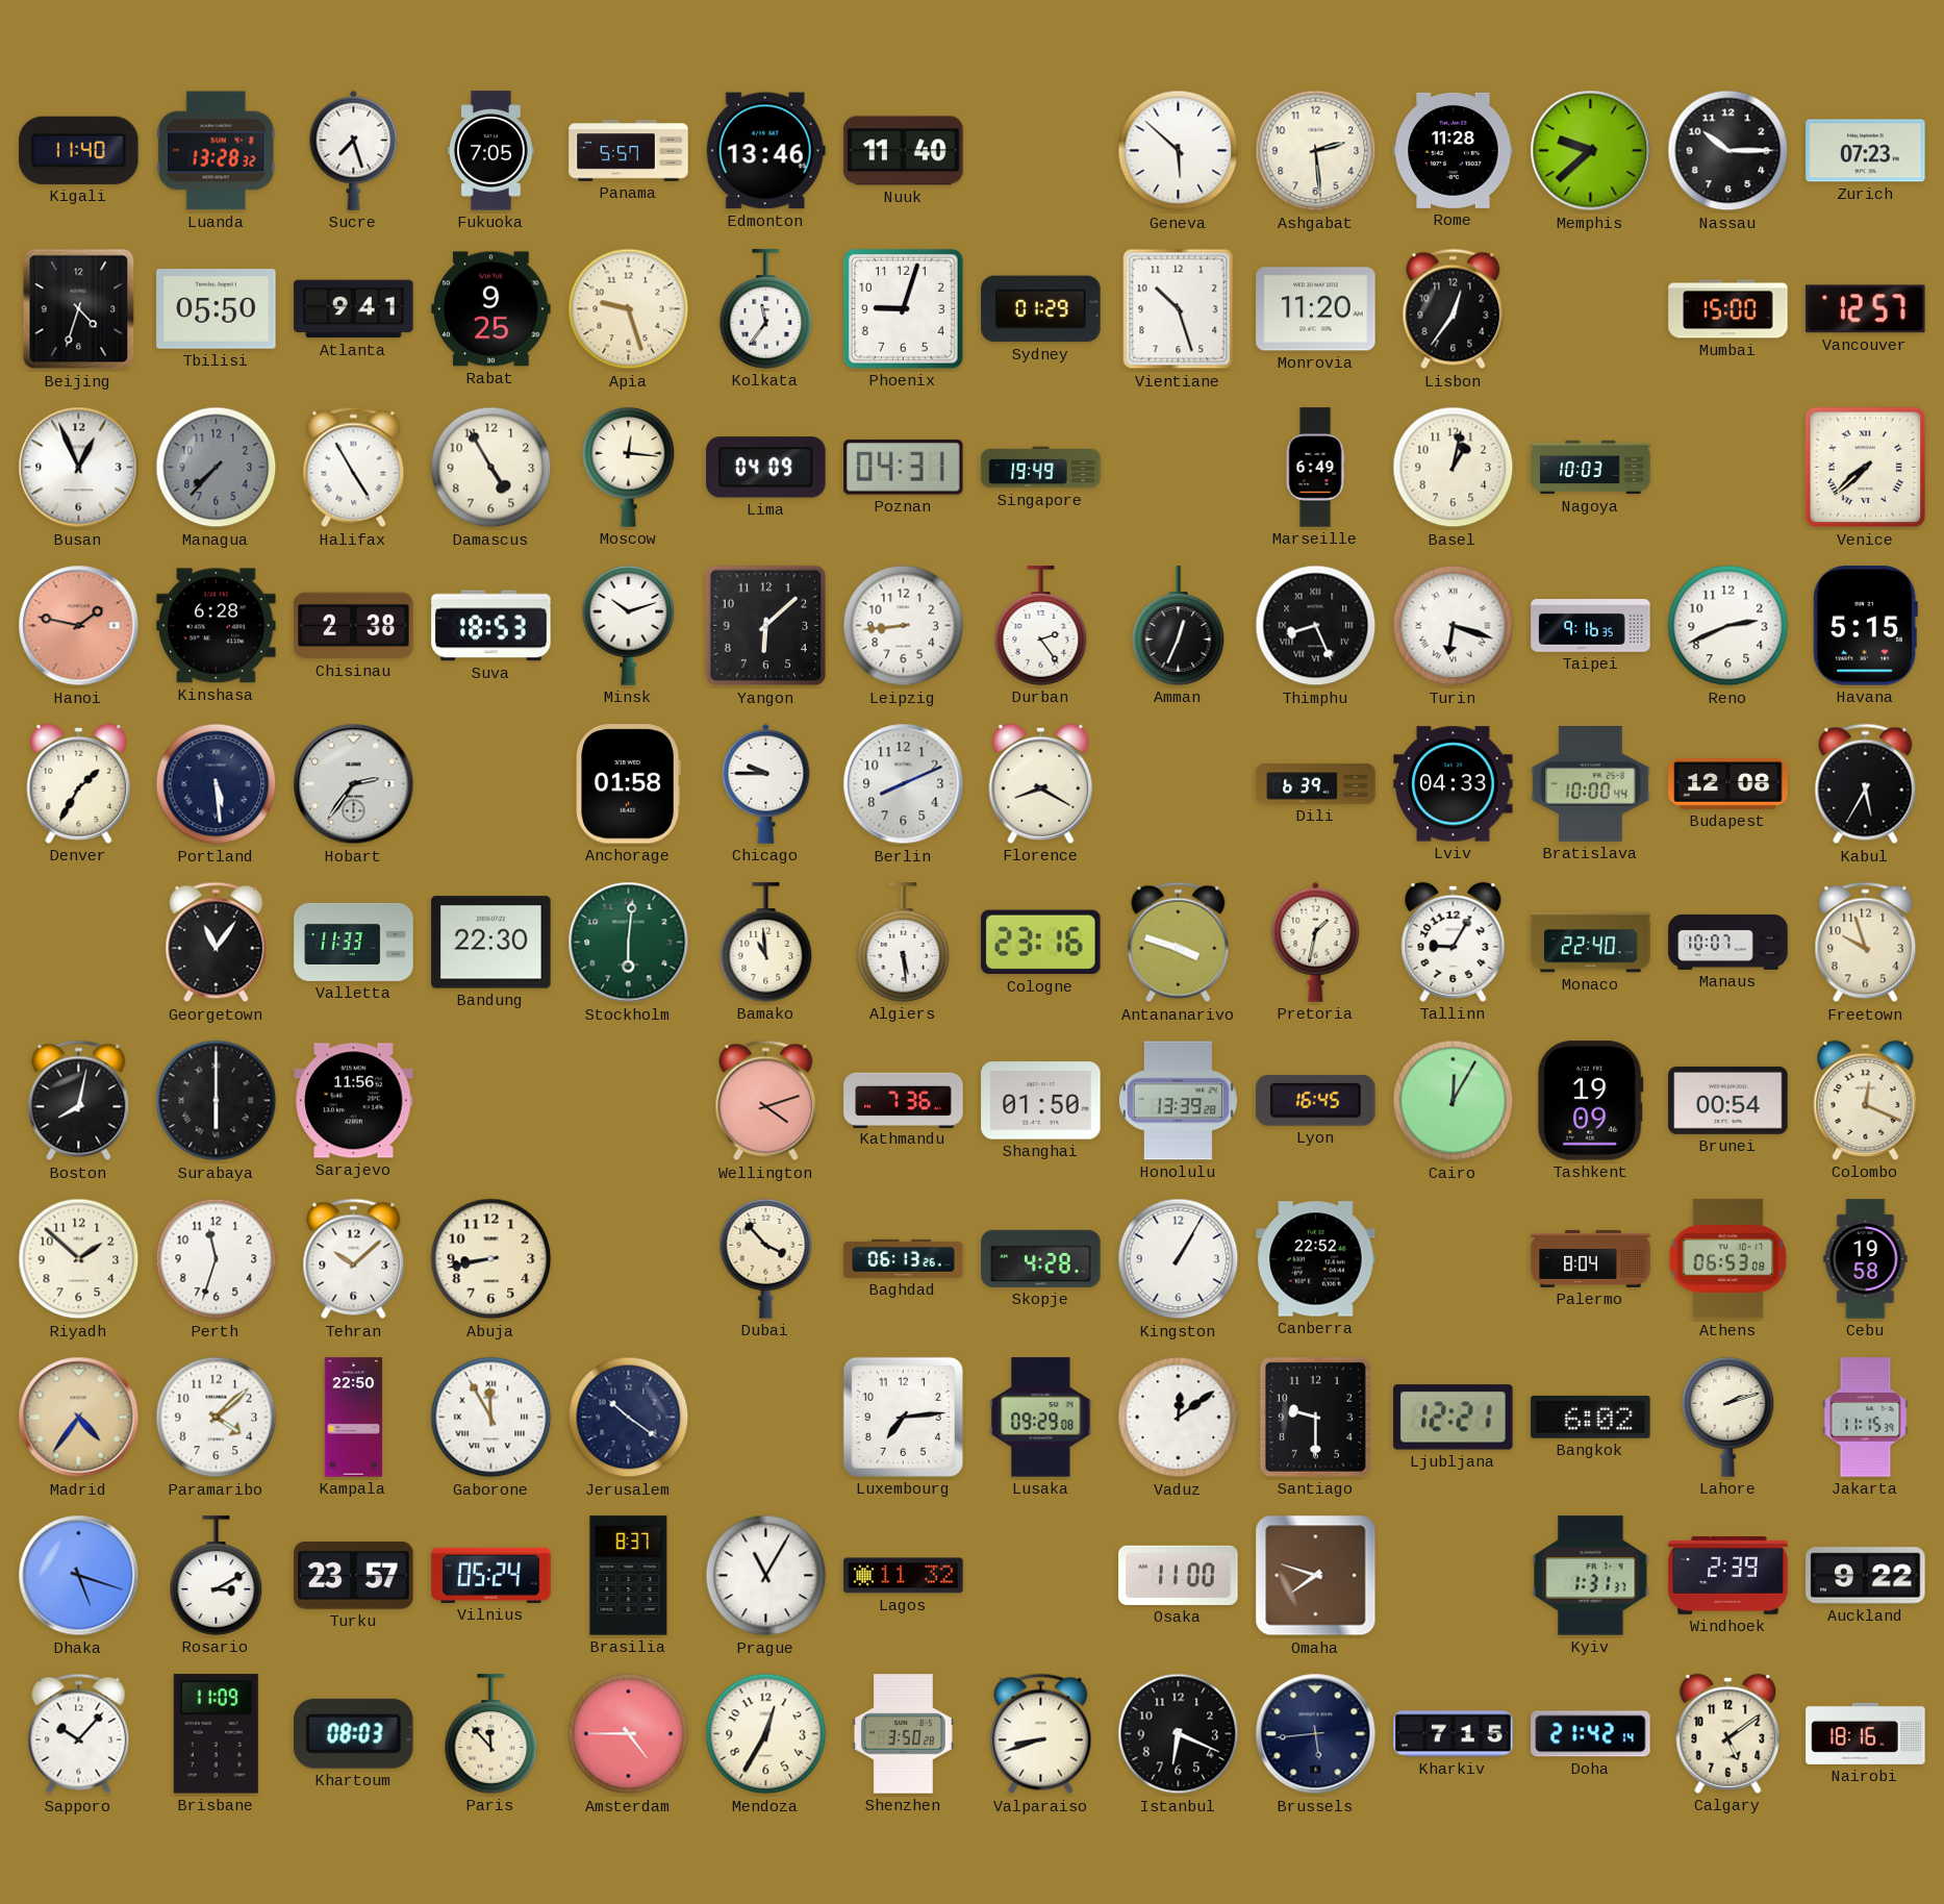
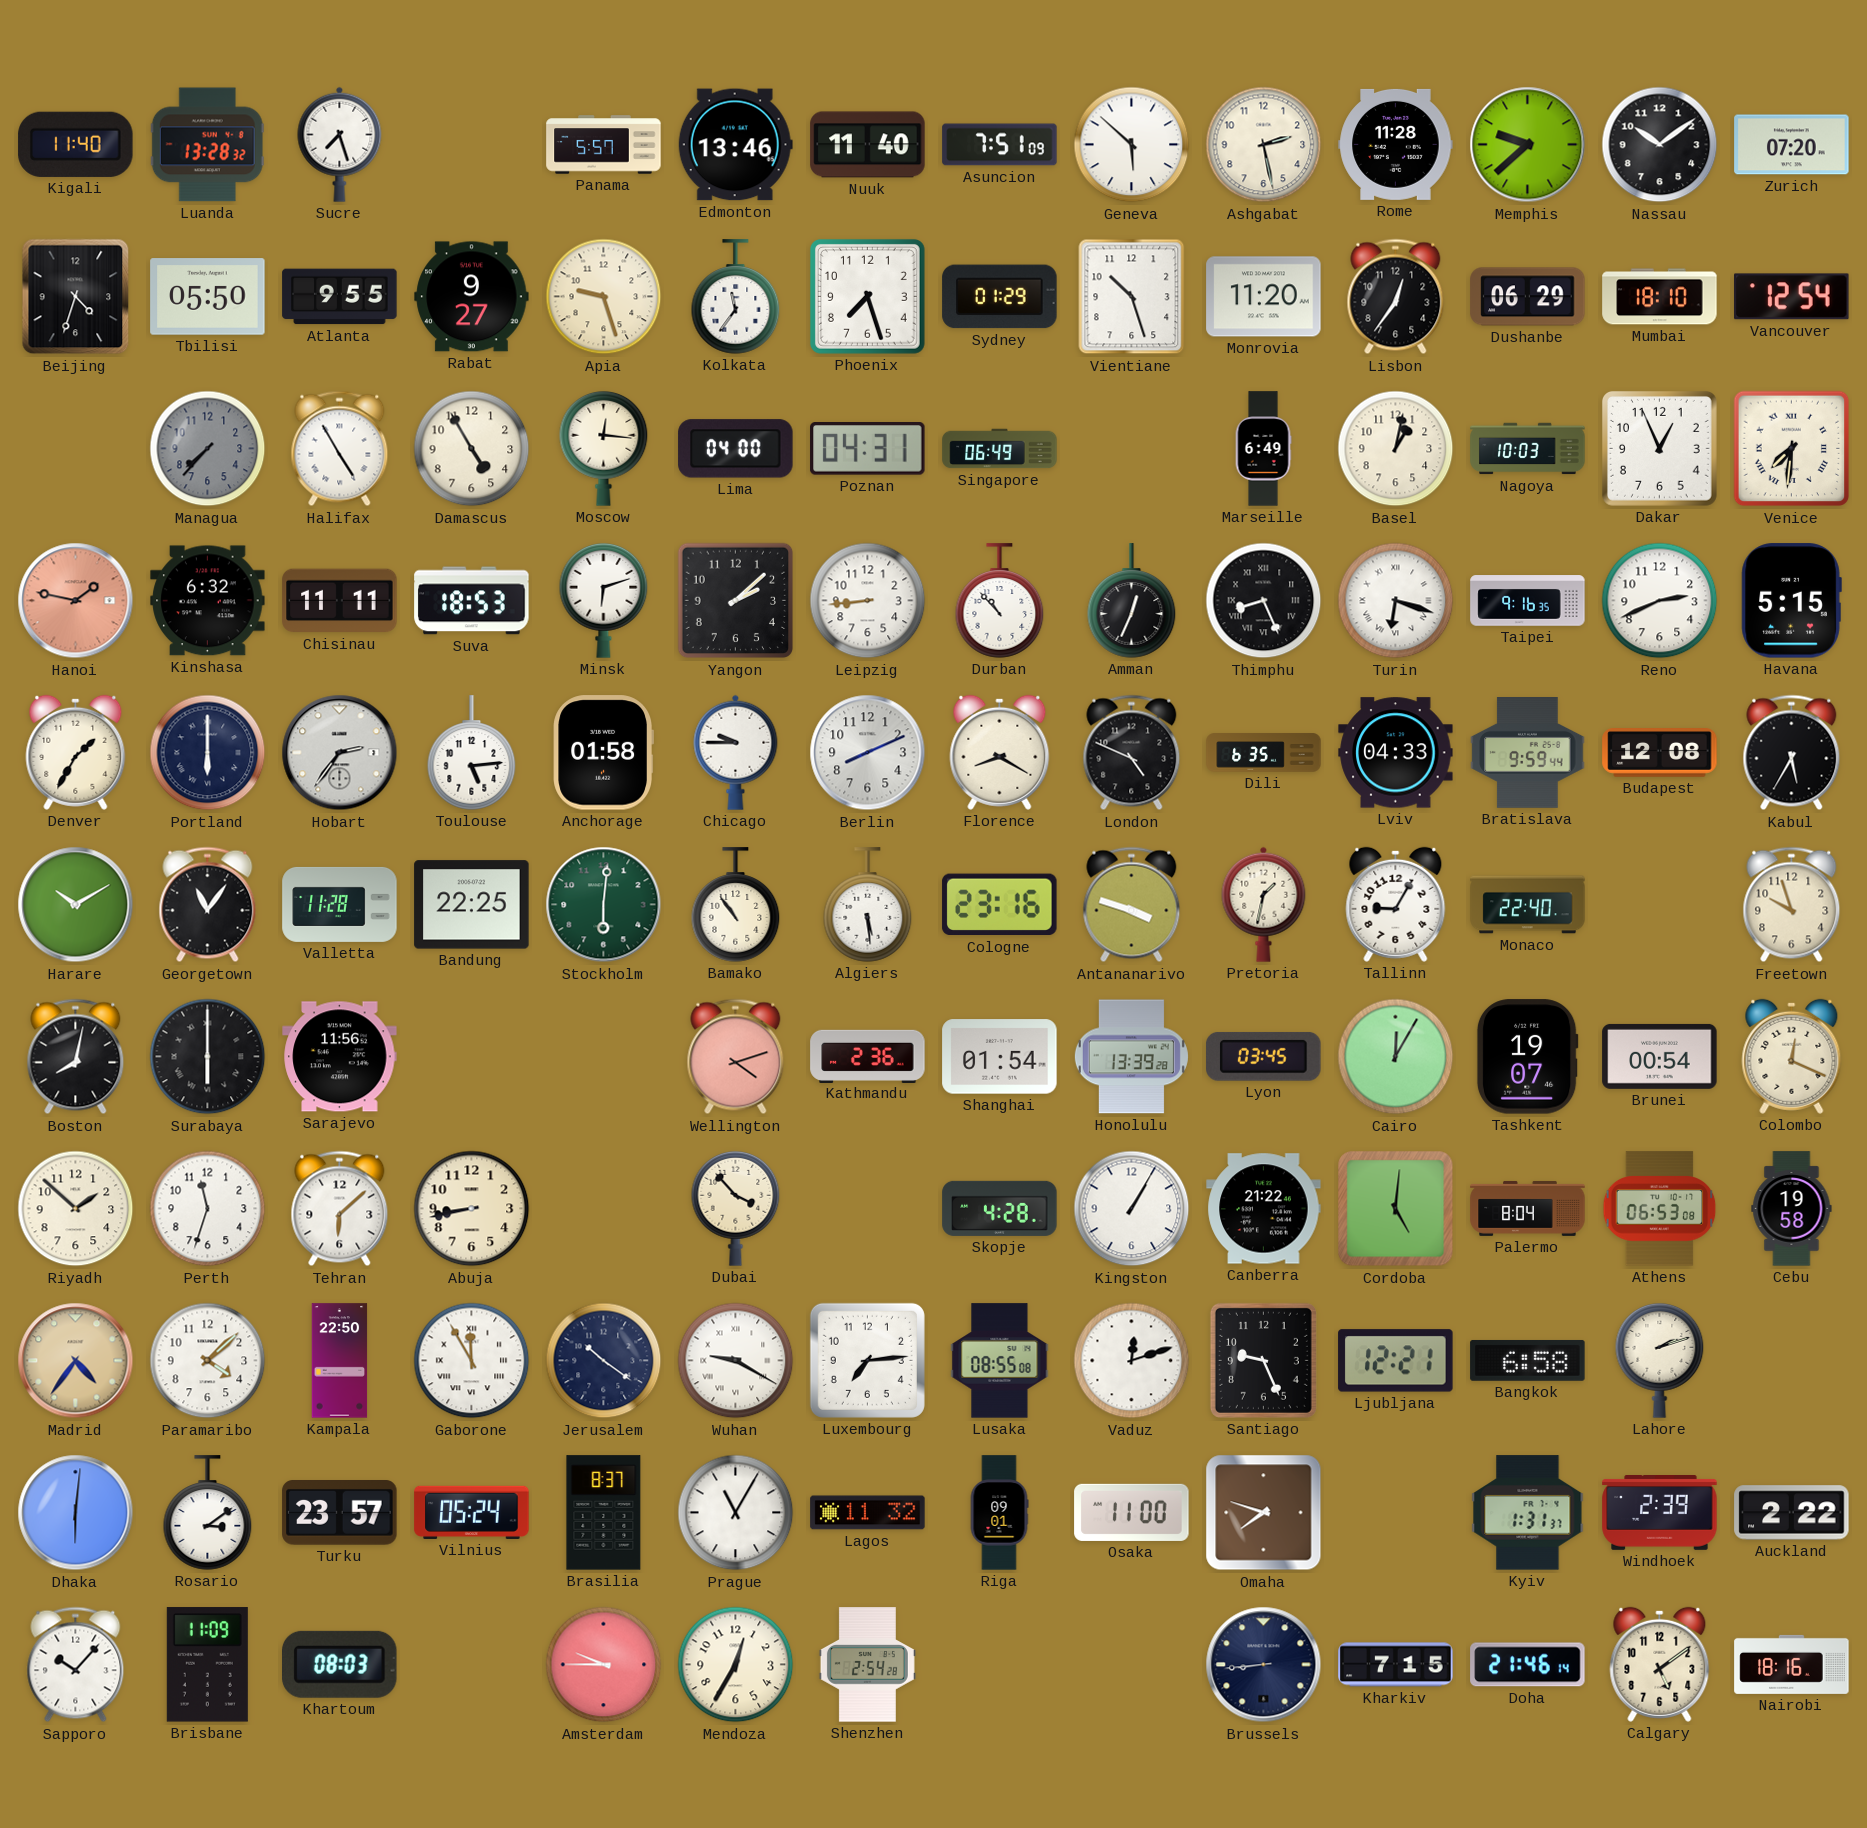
Fukuoka: 7:05 -> none (491, 151)
Asuncion: none -> 7:51 (1000, 145)
Ashgabat: 2:29 -> 2:28 (1264, 145)
Nassau: 10:15 -> 10:09 (1660, 145)
Zurich: 07:23 -> 07:20 (1792, 145)
Atlanta: 9:41 -> 9:55 (340, 297)
Rabat: 9:25 -> 9:27 (472, 297)
Phoenix: 9:03 -> 7:27 (867, 296)
Dushanbe: none -> 06:29 (1528, 297)
Mumbai: 15:00 -> 18:10 (1660, 297)
Vancouver: 12:57 -> 12:54 (1792, 297)
Busan: 12:56 -> none (79, 468)
Lima: 04:09 -> 04:00 (736, 449)
Singapore: 19:49 -> 06:49 (1000, 449)
Dakar: none -> 12:56 (1659, 448)
Venice: 7:38 -> 7:31 (1792, 449)
Kinshasa: 6:28 -> 6:32 (208, 601)
Chisinau: 2:38 -> 11:11 (340, 601)
Minsk: 10:12 -> 6:12 (604, 600)
Yangon: 6:08 -> 2:08 (736, 601)
Durban: 2:24 -> 10:53 (1000, 601)
Portland: 5:29 -> 6:00 (208, 753)
Toulouse: none -> 5:14 (472, 753)
London: none -> 4:49 (1132, 753)
Dili: 6:39 -> 6:35 (1264, 753)
Bratislava: 10:00 -> 9:59 (1528, 753)
Harare: none -> 10:10 (76, 905)
Valletta: 11:33 -> 11:28 (340, 904)
Bandung: 22:30 -> 22:25 (472, 905)
Bamako: 10:59 -> 10:54 (736, 905)
Manaus: 10:07 -> none (1728, 942)
Kathmandu: 7:36 -> 2:36 (868, 1056)
Shanghai: 01:50 -> 01:54 (1000, 1057)
Lyon: 16:45 -> 03:45 (1264, 1056)
Tashkent: 19:09 -> 19:07 (1527, 1057)
Tehran: 10:08 -> 6:08 (340, 1209)
Baghdad: 06:13 -> none (904, 1258)
Canberra: 22:52 -> 21:22 (1264, 1209)
Cordoba: none -> 5:01 (1396, 1209)
Wuhan: none -> 9:20 (736, 1361)
Lusaka: 09:29 -> 08:55 (1000, 1361)
Vaduz: 12:09 -> 12:12 (1132, 1361)
Santiago: 9:30 -> 9:26 (1263, 1360)
Bangkok: 6:02 -> 6:58 (1528, 1360)
Jakarta: 11:15 -> none (1866, 1418)
Dhaka: 5:18 -> 6:01 (76, 1513)
Rosario: 3:10 -> 3:09 (208, 1513)
Riga: none -> 09:01 (999, 1513)
Auckland: 9:22 -> 2:22 (1792, 1513)
Paris: 11:53 -> none (491, 1734)
Amsterdam: 4:45 -> 9:45 (604, 1665)
Shenzhen: 3:50 -> 2:54 (867, 1665)
Valparaiso: 8:42 -> none (1041, 1734)
Istanbul: 6:19 -> none (1179, 1734)
Brussels: 5:44 -> 8:44 (1264, 1665)
Doha: 21:42 -> 21:46 (1528, 1665)
